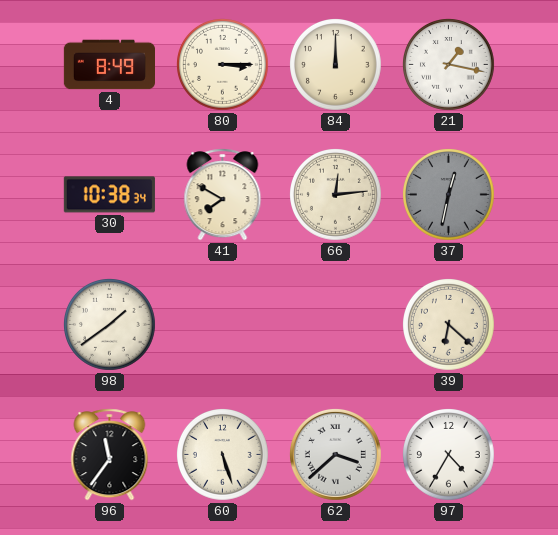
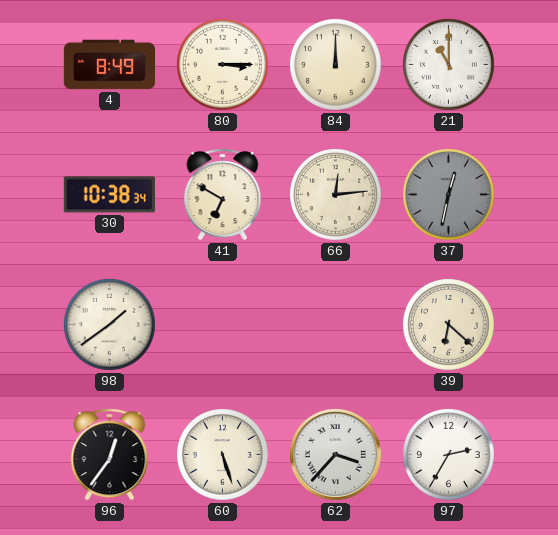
21: 1:17 -> 11:00 (449, 65)
41: 7:50 -> 6:50 (223, 195)
96: 11:36 -> 12:36 (110, 455)
62: 3:38 -> 3:37 (335, 454)
97: 4:35 -> 2:35 (449, 455)
